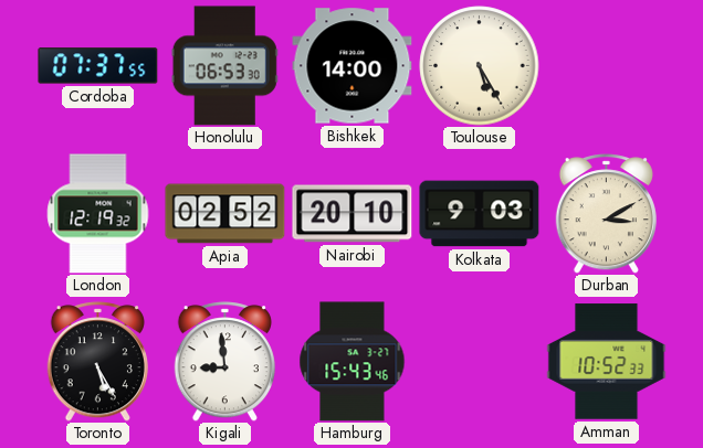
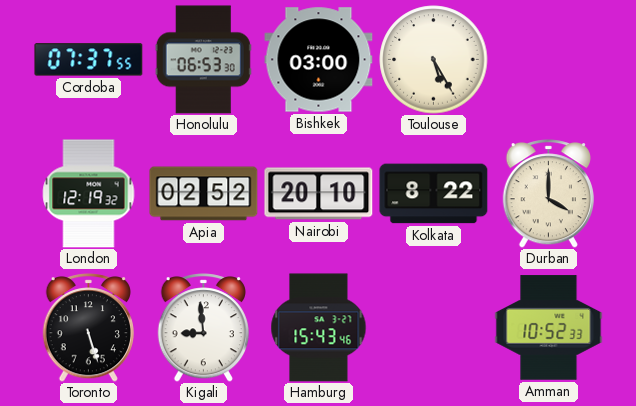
Bishkek: 14:00 -> 03:00 (319, 60)
Kolkata: 9:03 -> 8:22 (434, 194)
Durban: 3:10 -> 4:00 (548, 194)
Toronto: 5:25 -> 5:27 (88, 328)
